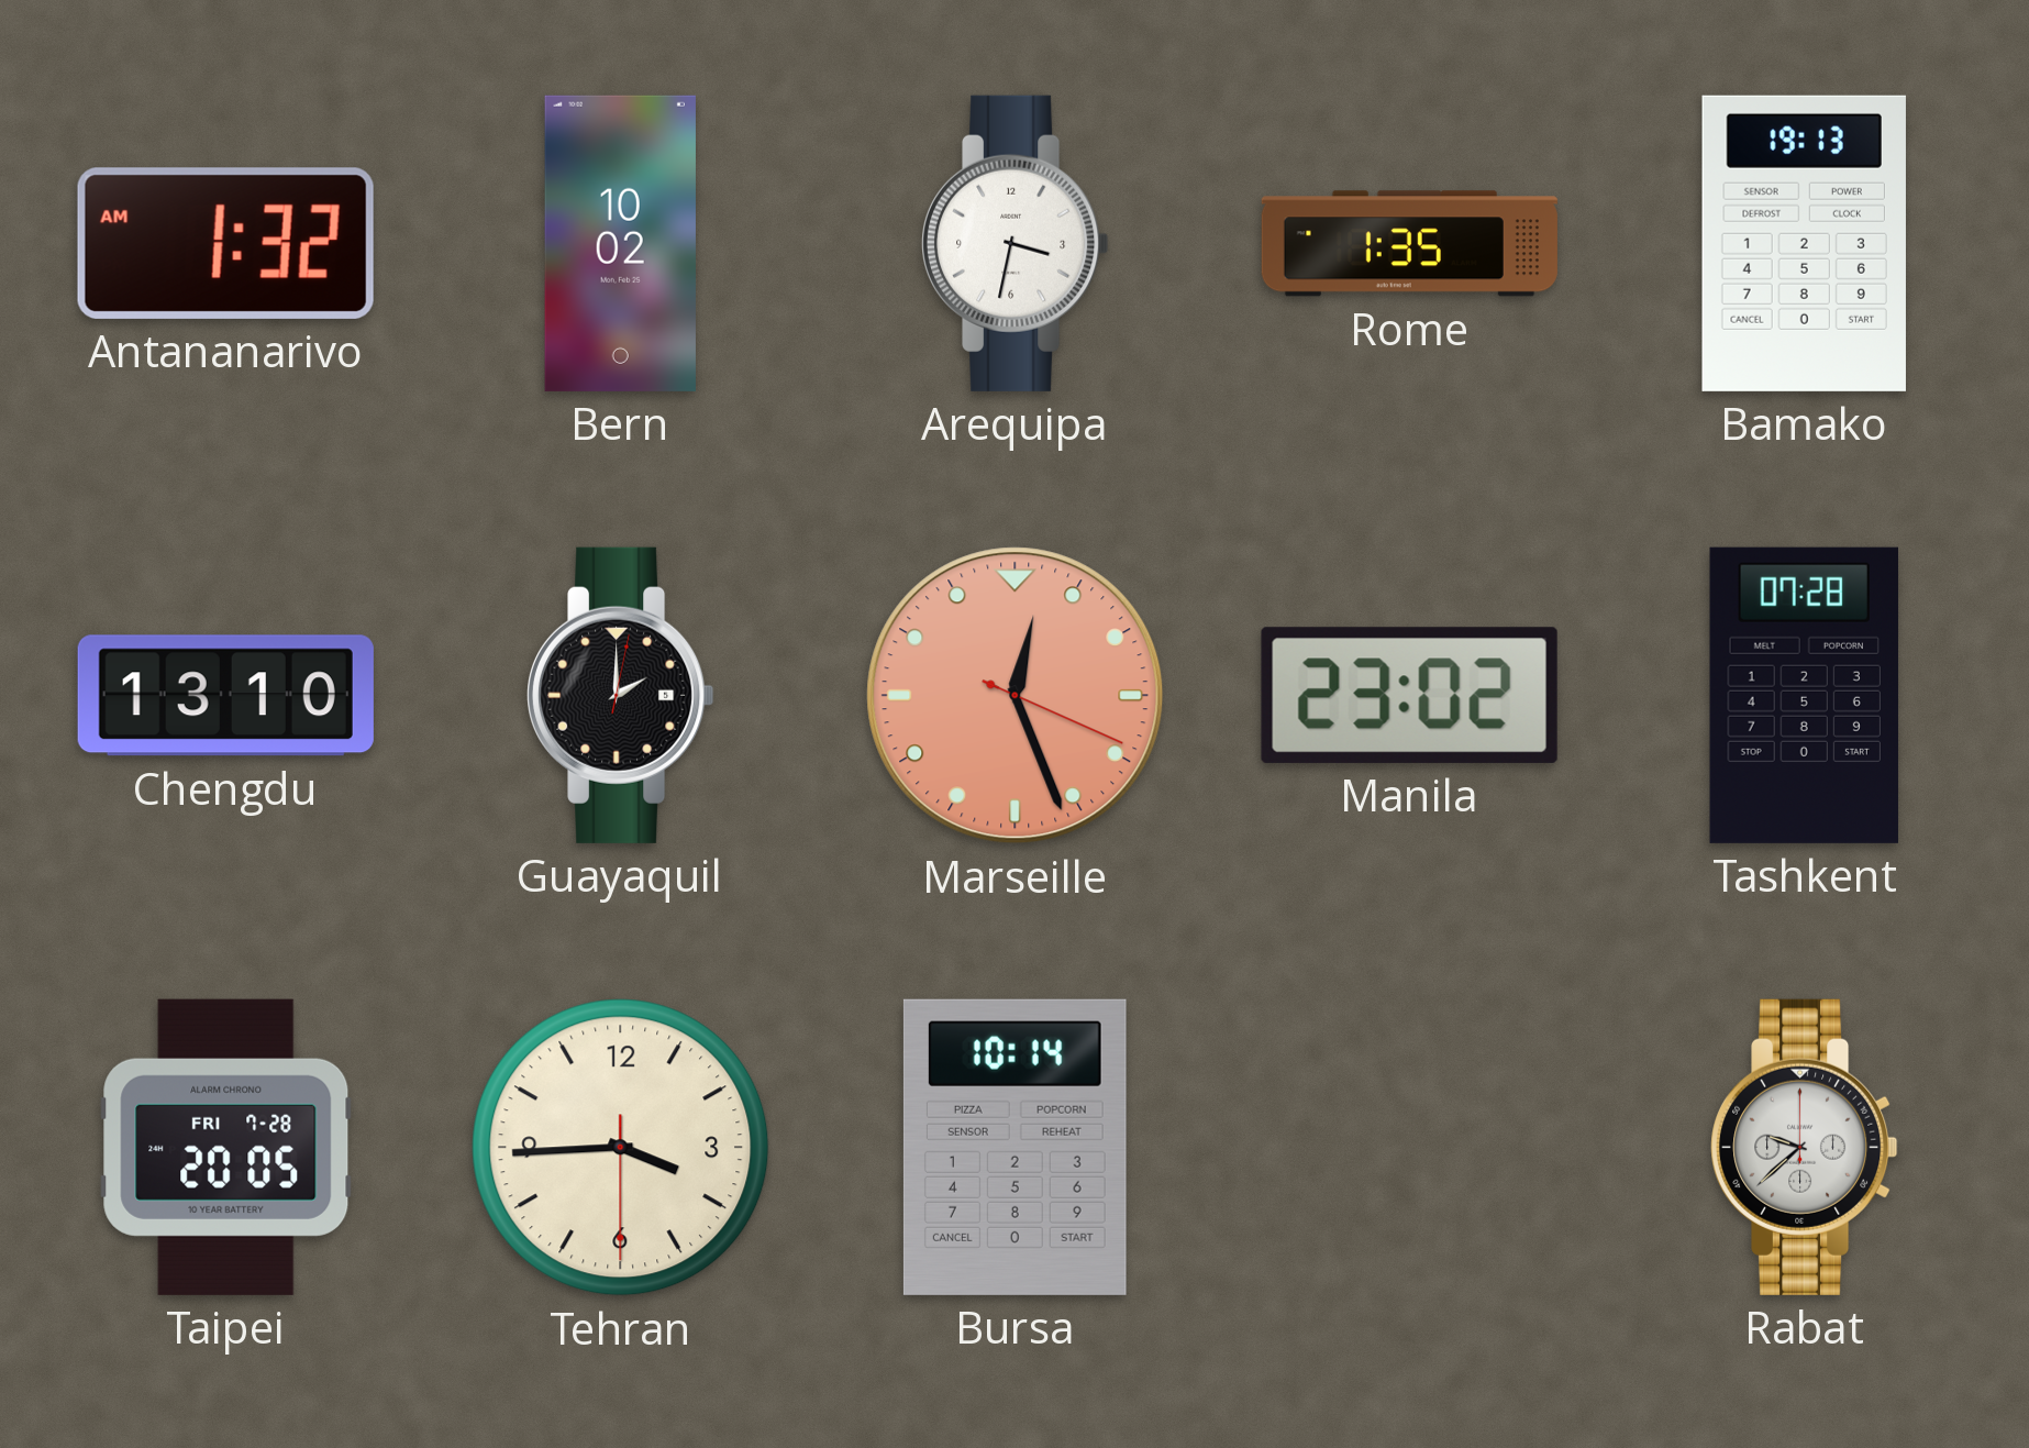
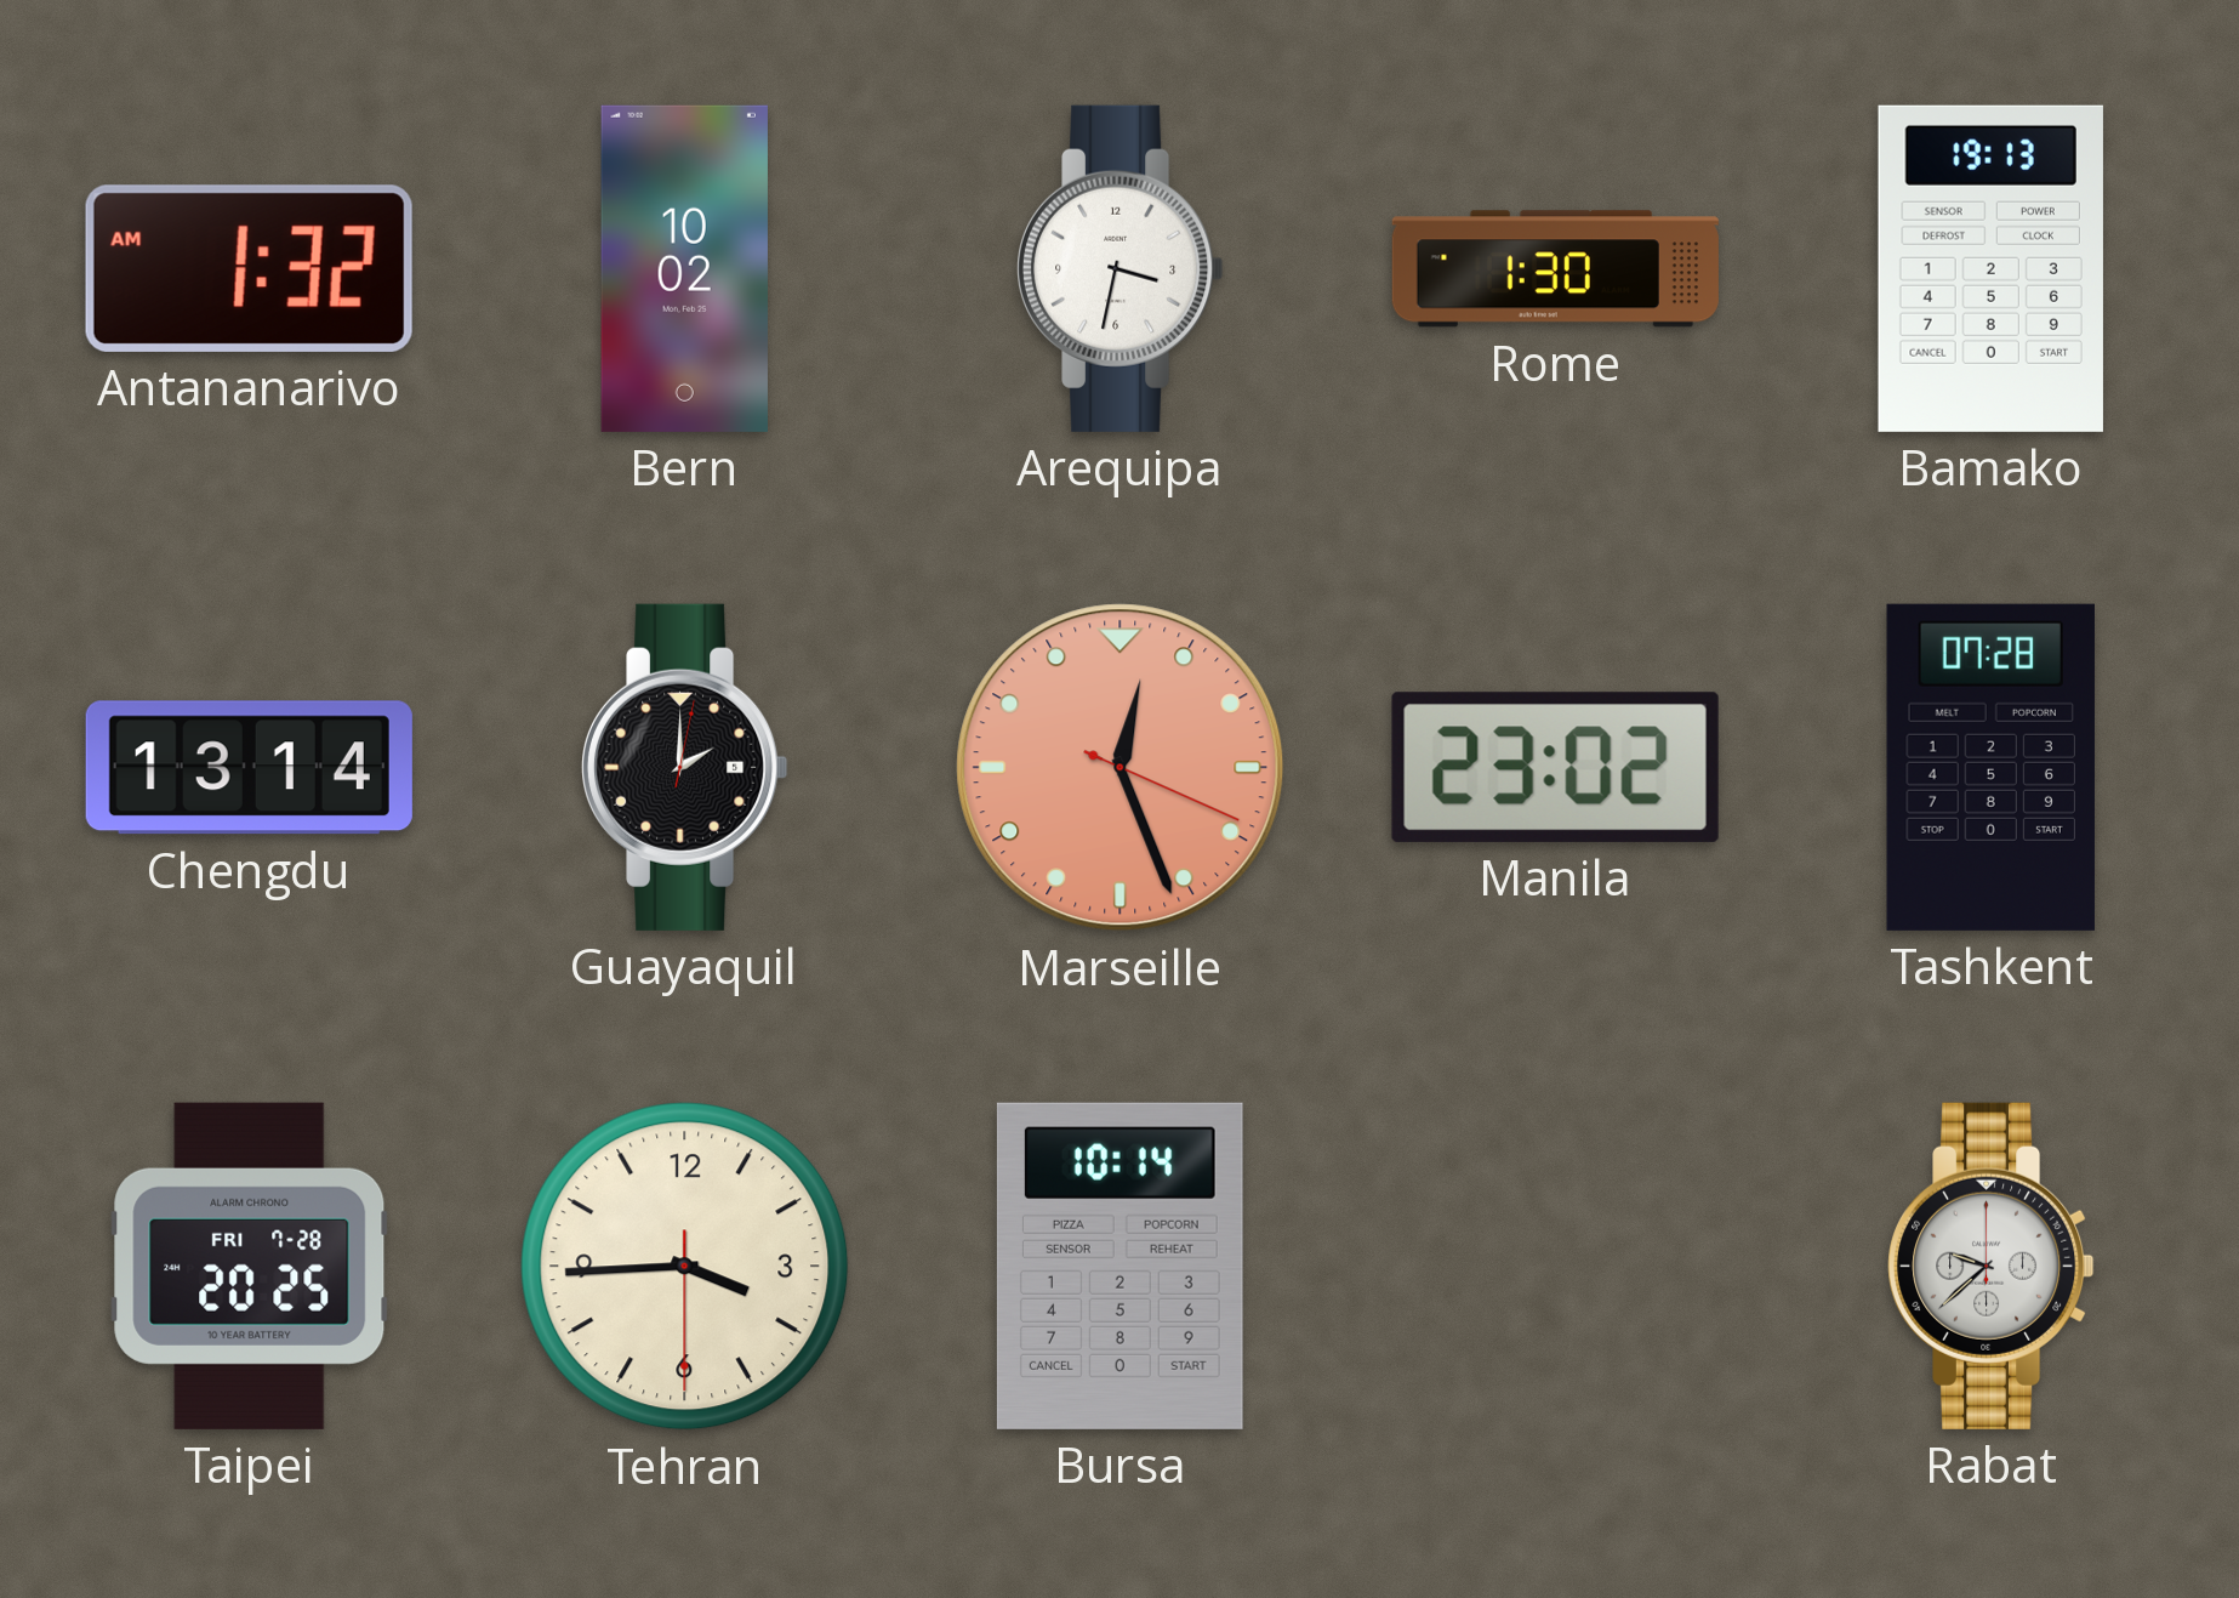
Rome: 1:35 -> 1:30 (1555, 269)
Chengdu: 13:10 -> 13:14 (249, 768)
Taipei: 20:05 -> 20:25 (250, 1266)
